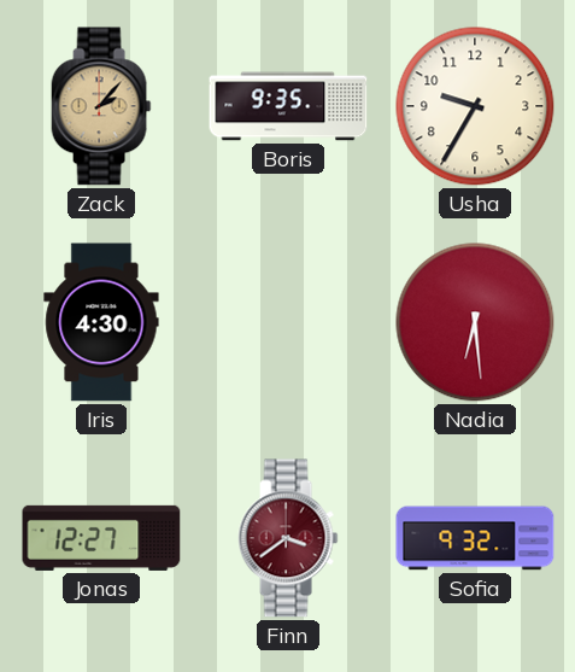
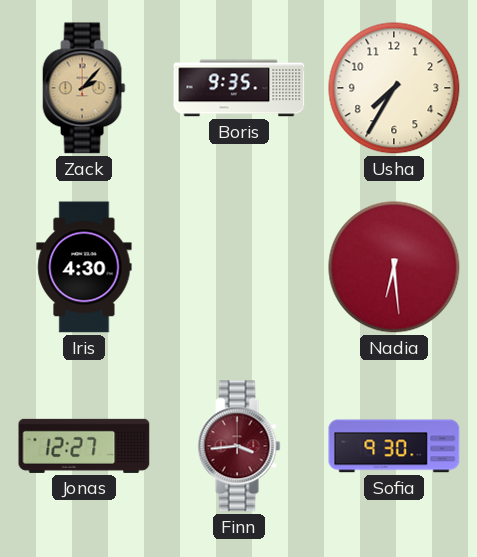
Usha: 9:35 -> 7:35 (394, 88)
Finn: 3:39 -> 3:44 (239, 446)
Sofia: 9:32 -> 9:30 (394, 446)
